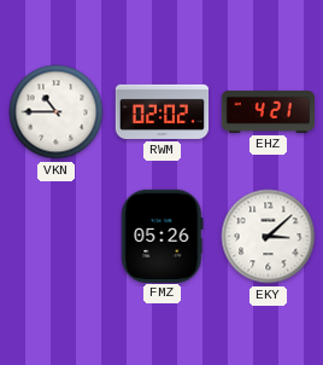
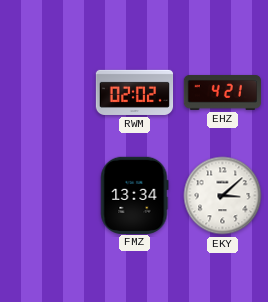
VKN: 10:45 -> none (57, 112)
FMZ: 05:26 -> 13:34 (135, 195)
